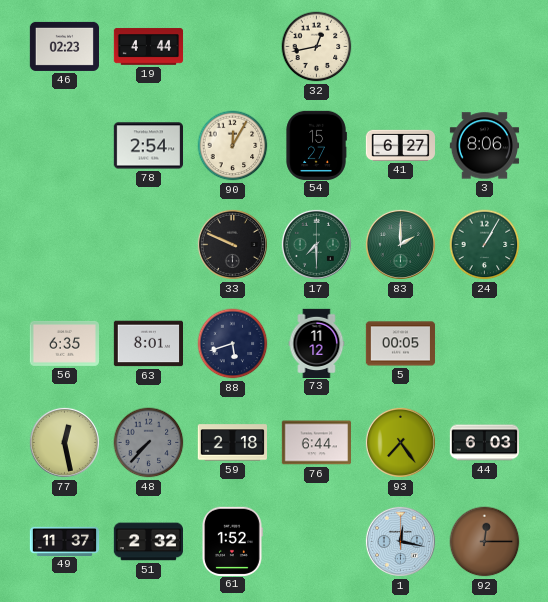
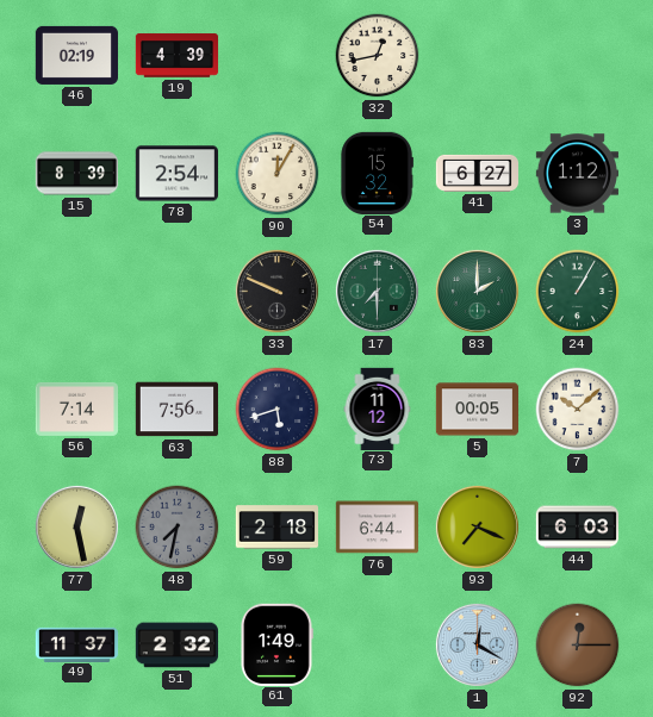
46: 02:23 -> 02:19 (76, 55)
19: 4:44 -> 4:39 (178, 56)
15: none -> 8:39 (76, 174)
54: 15:27 -> 15:32 (377, 173)
3: 8:06 -> 1:12 (577, 174)
56: 6:35 -> 7:14 (76, 409)
63: 8:01 -> 7:56 (176, 410)
7: none -> 10:08 (578, 410)
48: 7:37 -> 7:32 (178, 528)
93: 7:24 -> 7:19 (477, 526)
61: 1:52 -> 1:49 (276, 644)
1: 12:17 -> 12:20 (477, 644)
